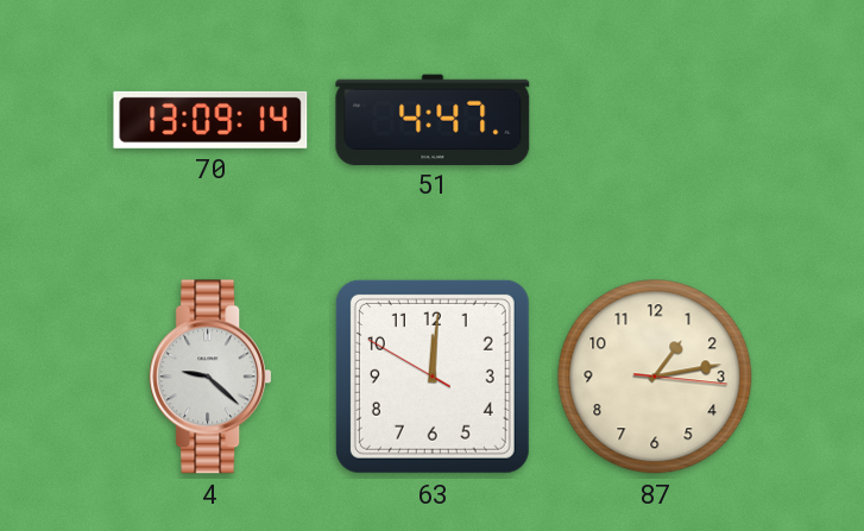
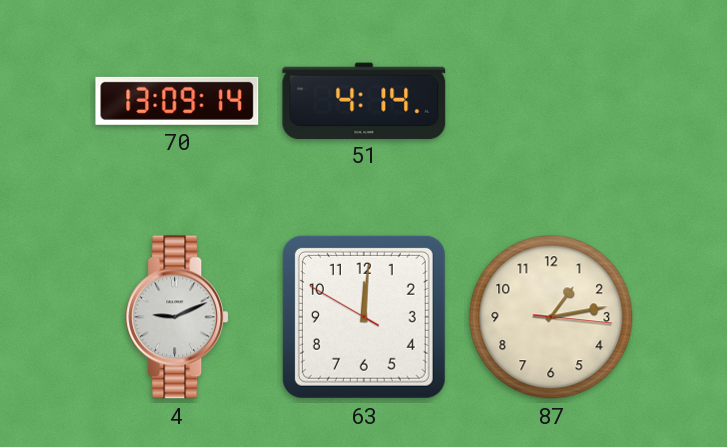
51: 4:47 -> 4:14 (364, 100)
4: 9:22 -> 9:11 (177, 317)
